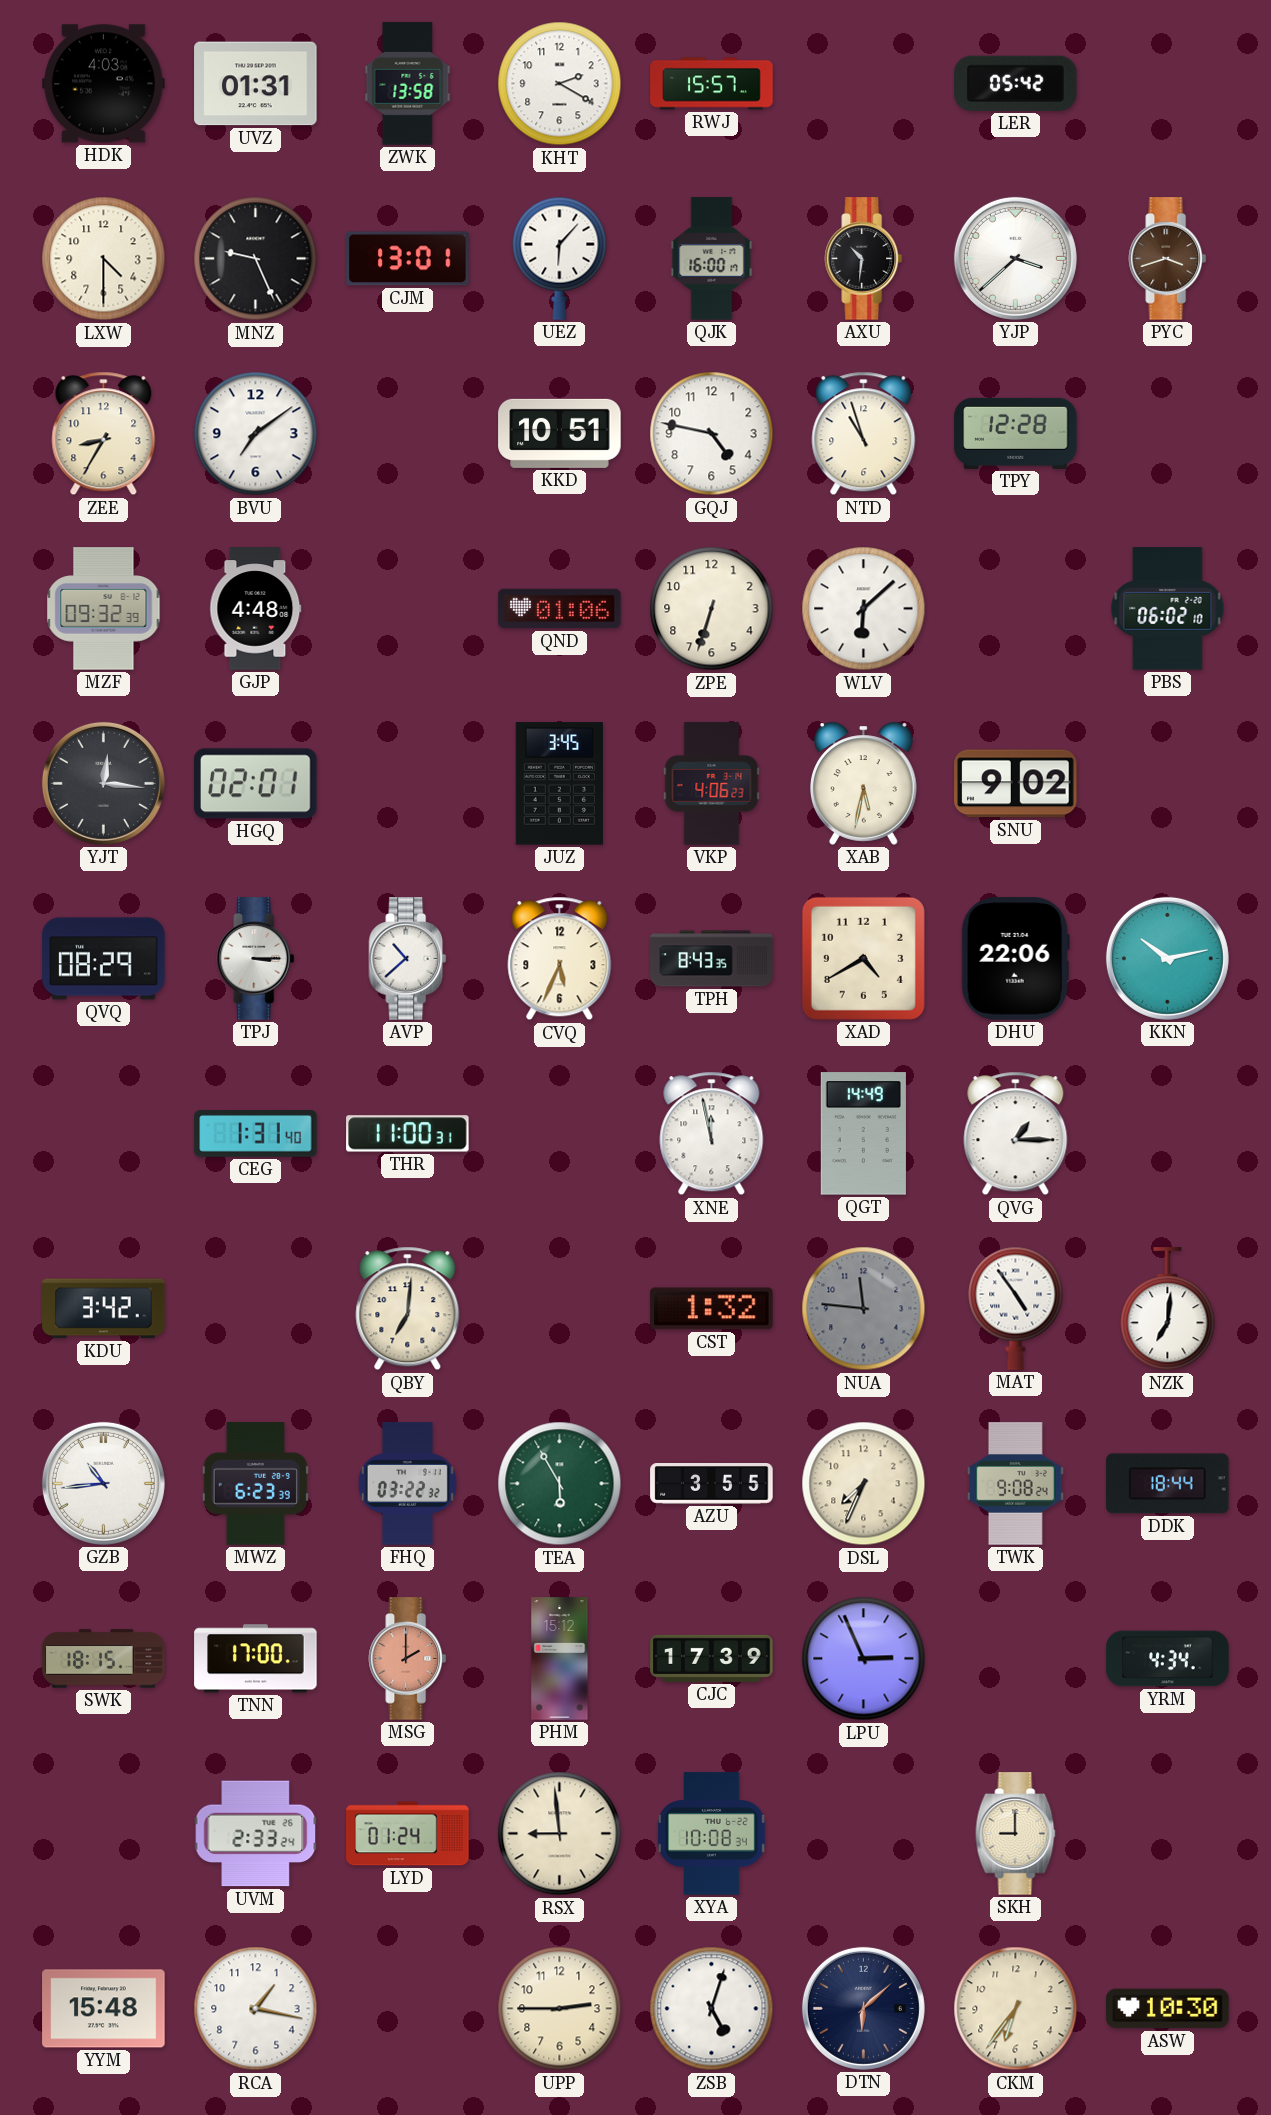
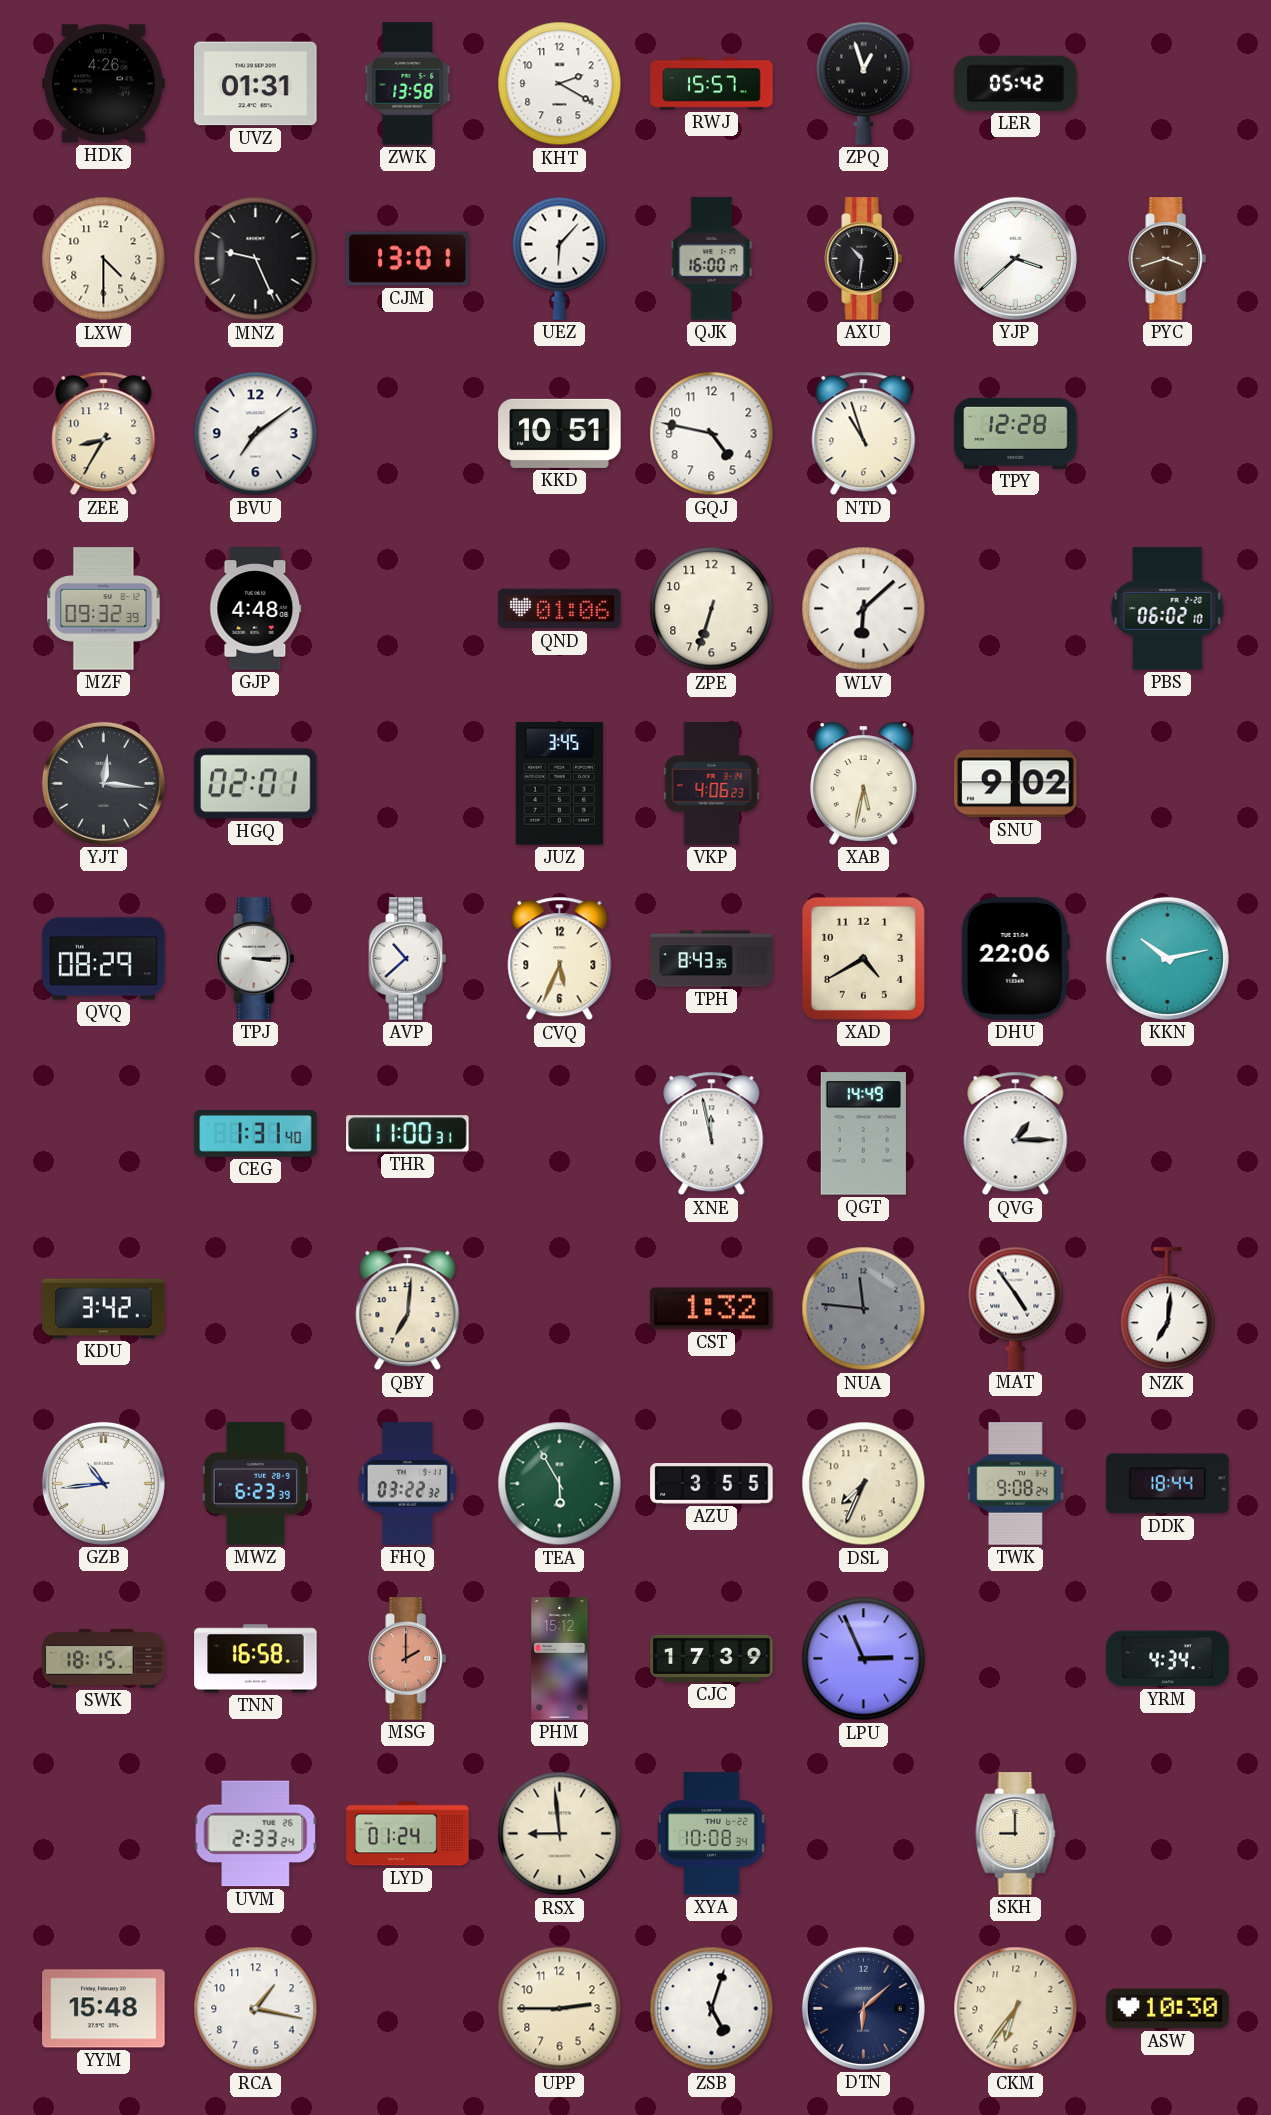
HDK: 4:03 -> 4:26 (104, 84)
ZPQ: none -> 12:57 (864, 83)
TNN: 17:00 -> 16:58 (256, 1659)
